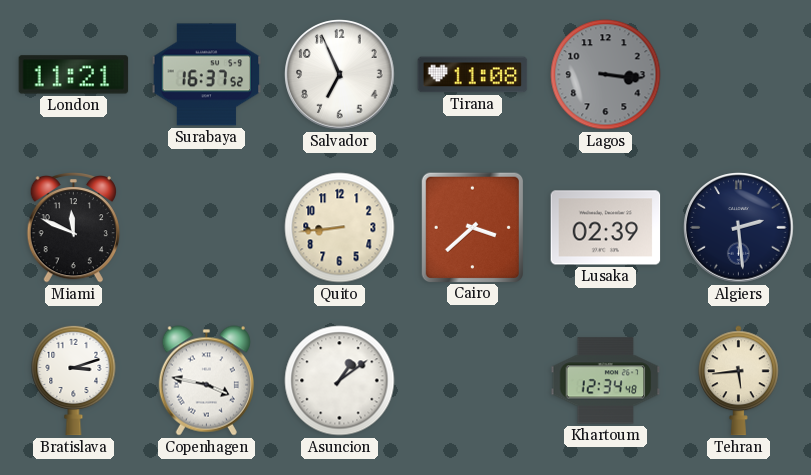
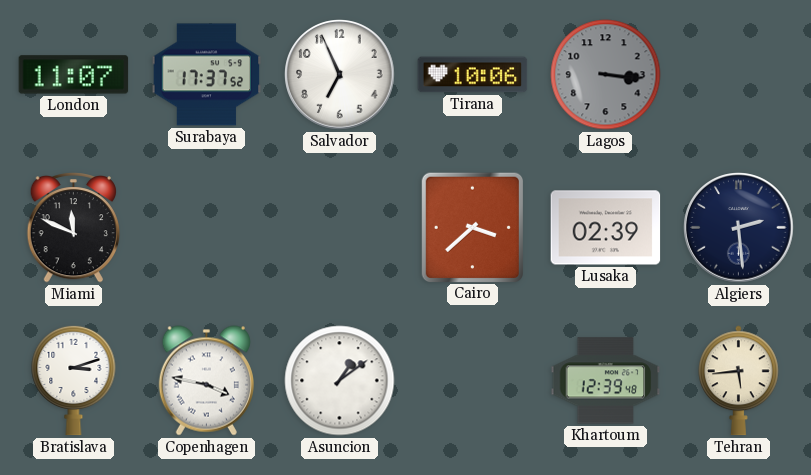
London: 11:21 -> 11:07 (74, 75)
Surabaya: 16:37 -> 17:37 (207, 75)
Tirana: 11:08 -> 10:06 (473, 75)
Quito: 8:44 -> none (340, 228)
Khartoum: 12:34 -> 12:39 (606, 381)
